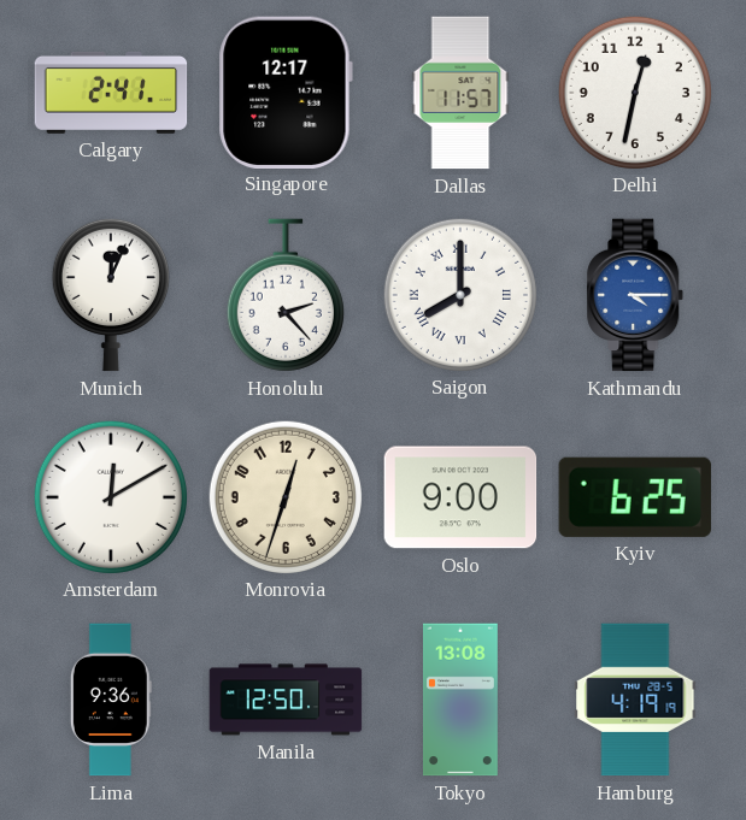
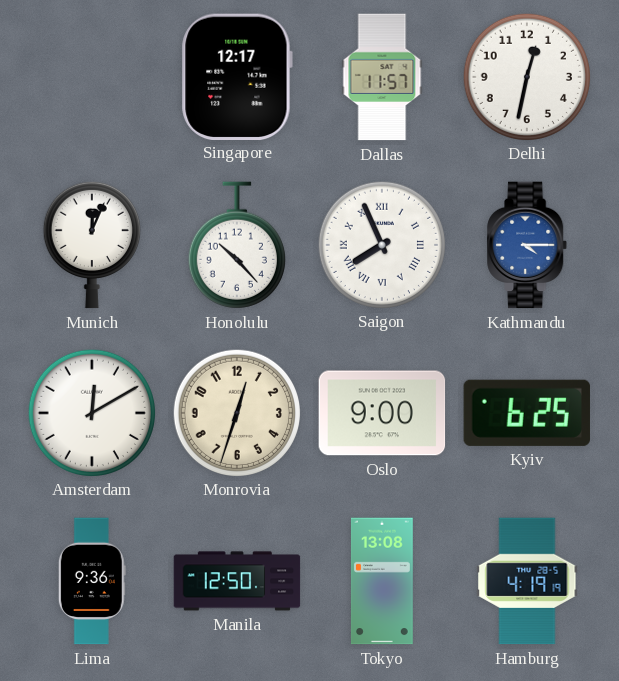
Calgary: 2:41 -> none (111, 93)
Honolulu: 2:23 -> 10:23 (237, 245)
Saigon: 8:00 -> 7:56 (381, 244)
